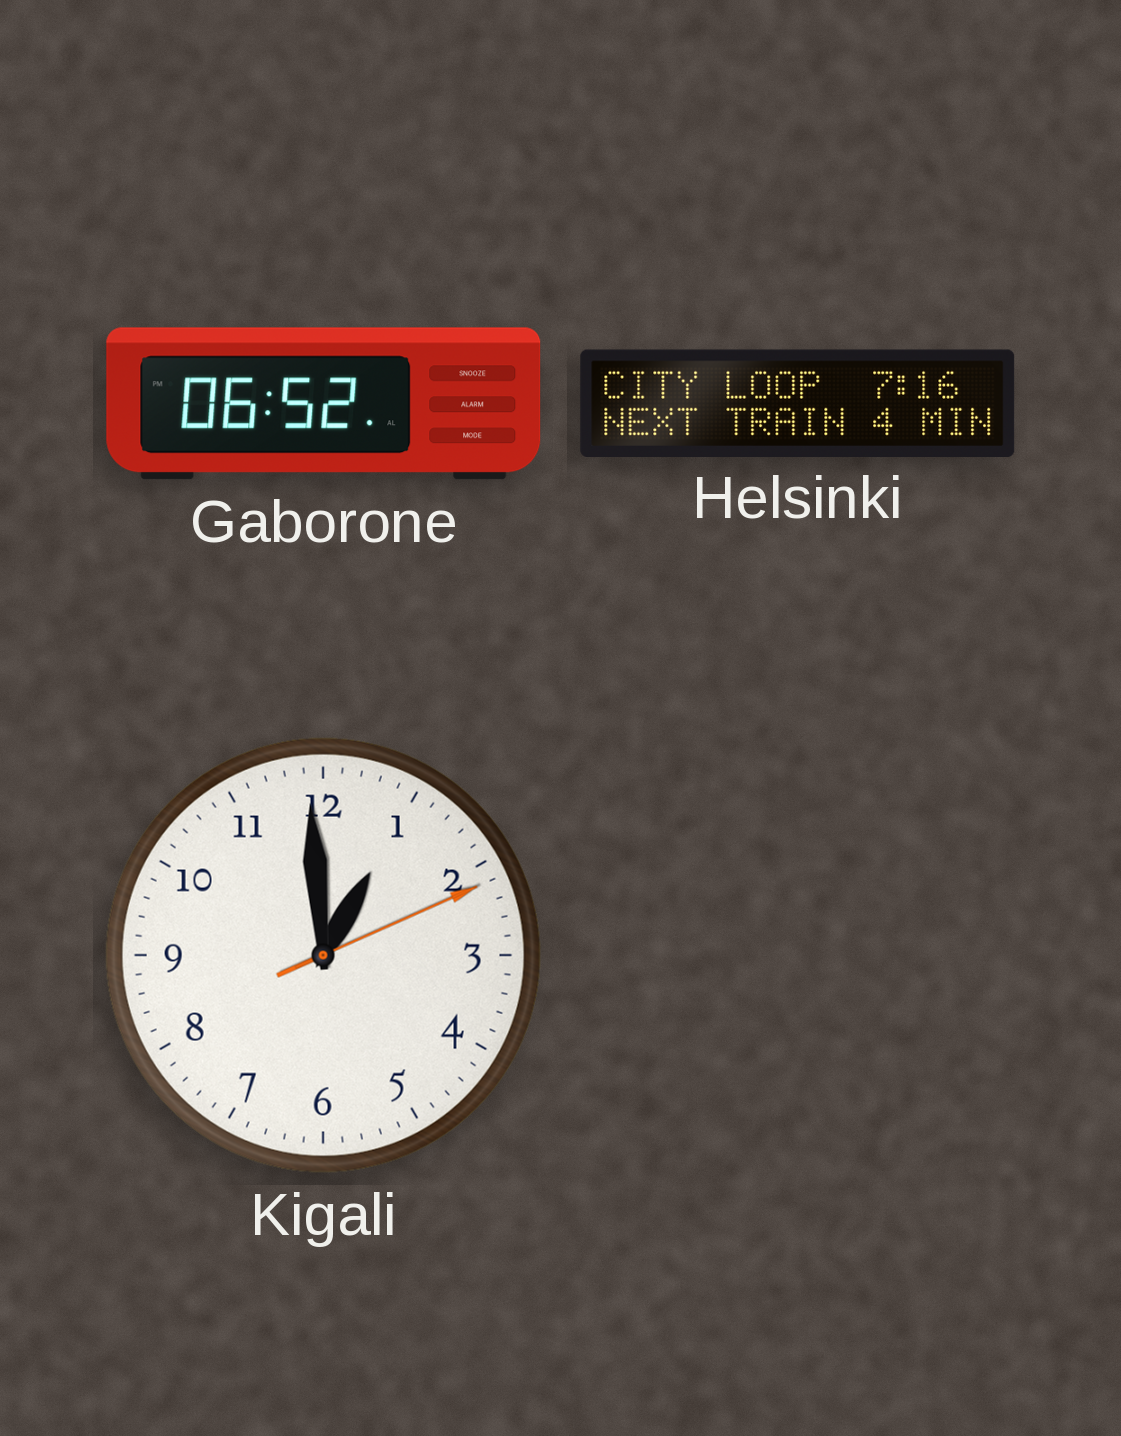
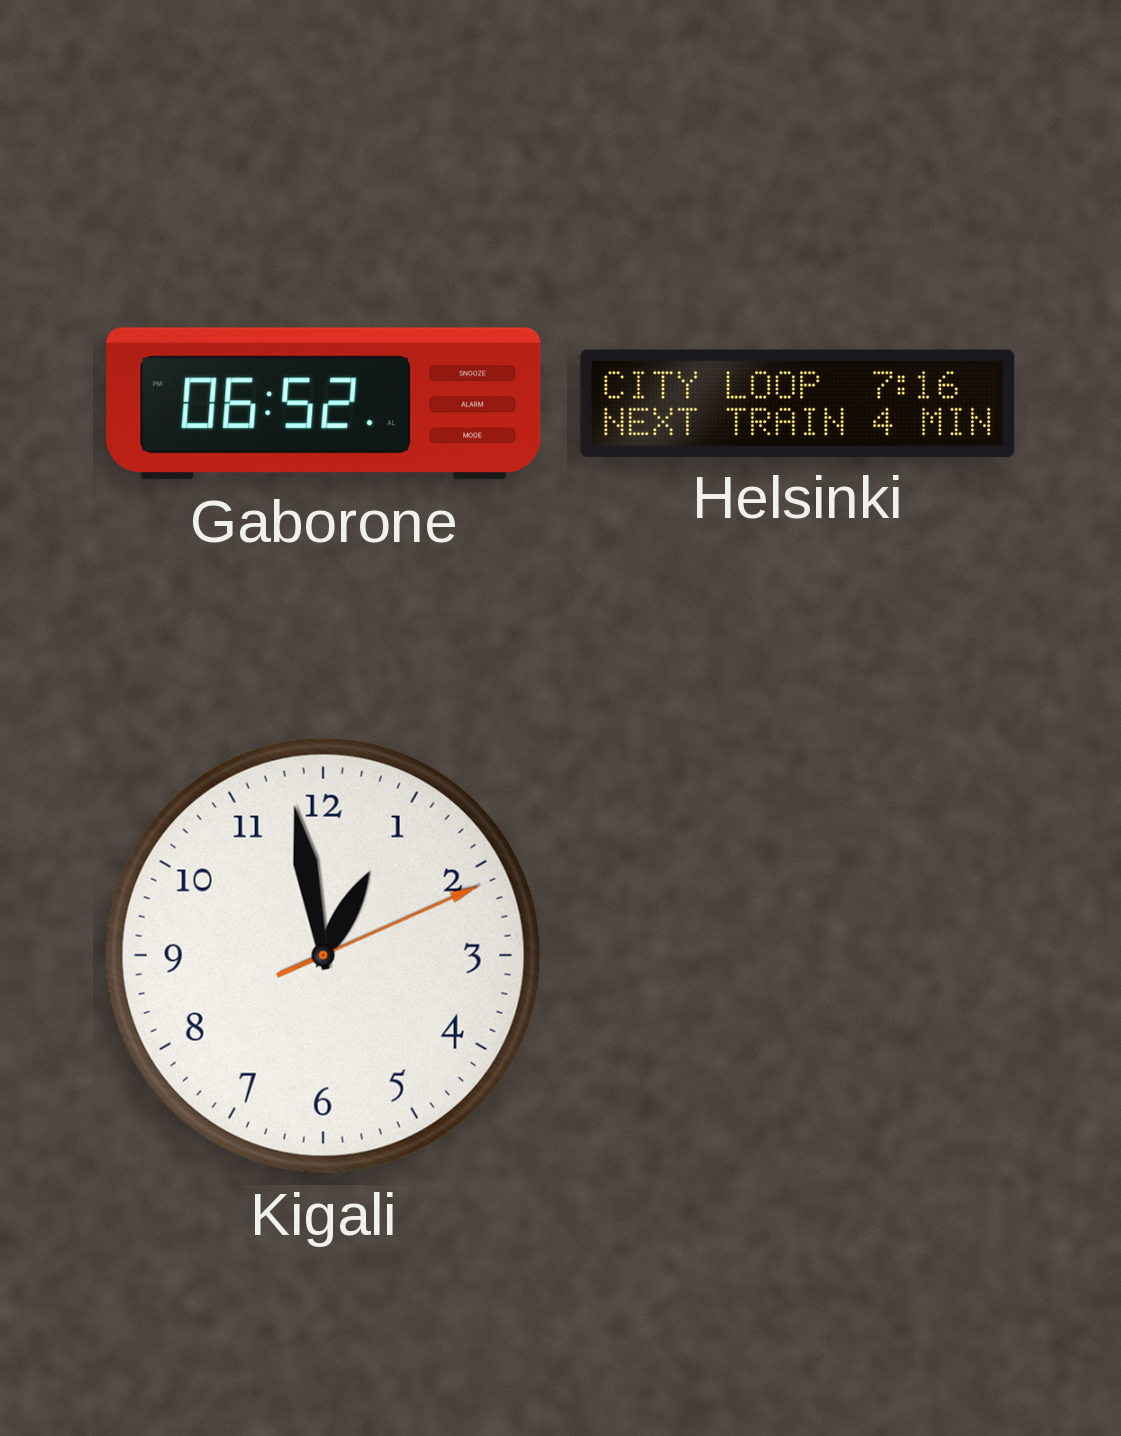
Kigali: 12:59 -> 12:58 (323, 955)
